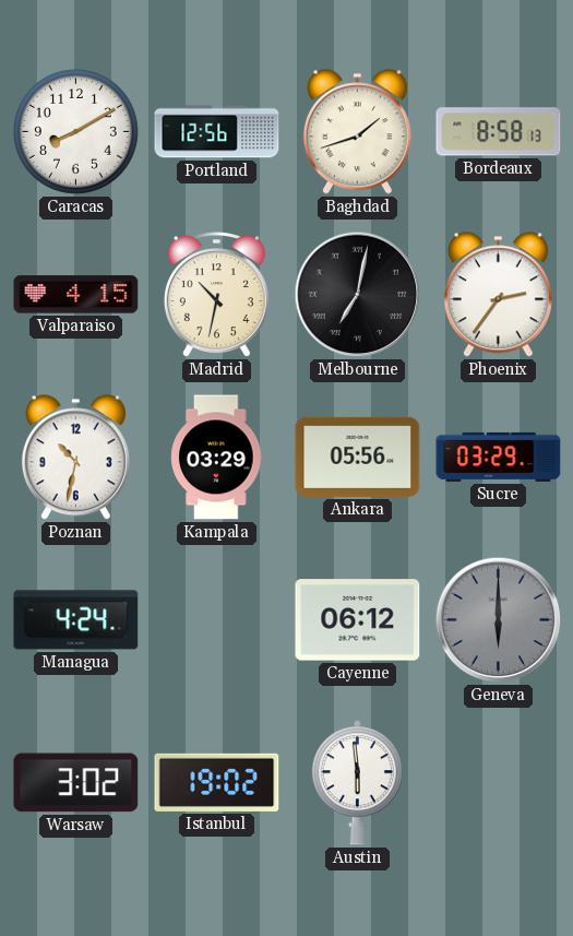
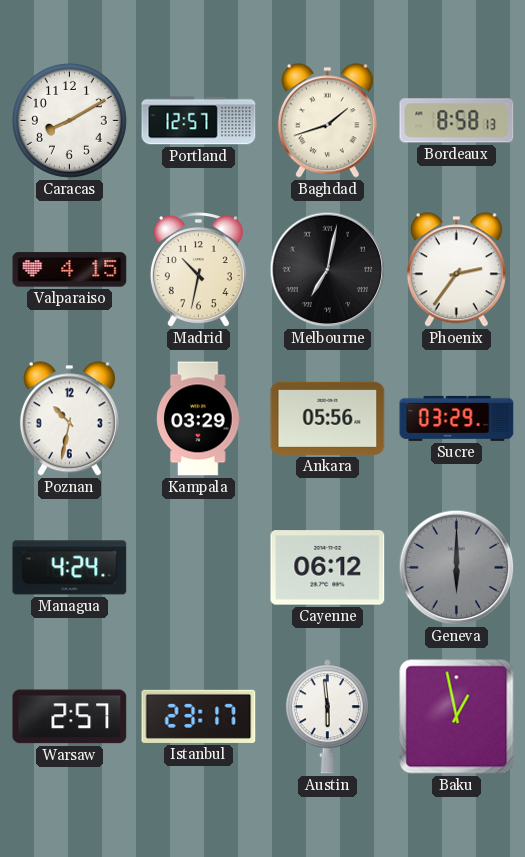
Portland: 12:56 -> 12:57 (199, 121)
Warsaw: 3:02 -> 2:57 (70, 717)
Istanbul: 19:02 -> 23:17 (199, 716)
Baku: none -> 12:58 (457, 717)
